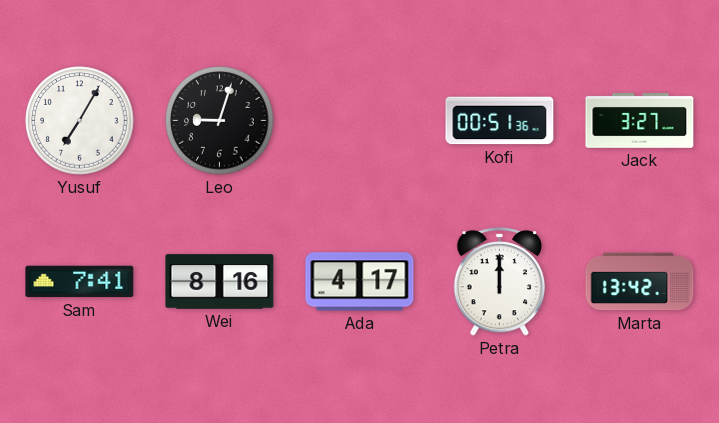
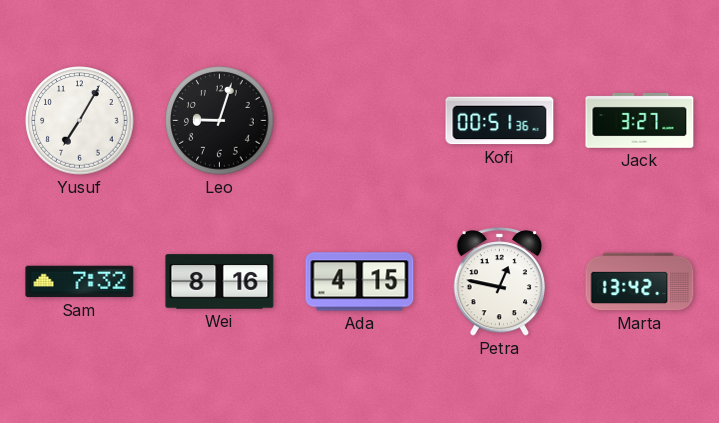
Sam: 7:41 -> 7:32 (80, 282)
Ada: 4:17 -> 4:15 (360, 282)
Petra: 12:00 -> 12:47 (499, 282)
